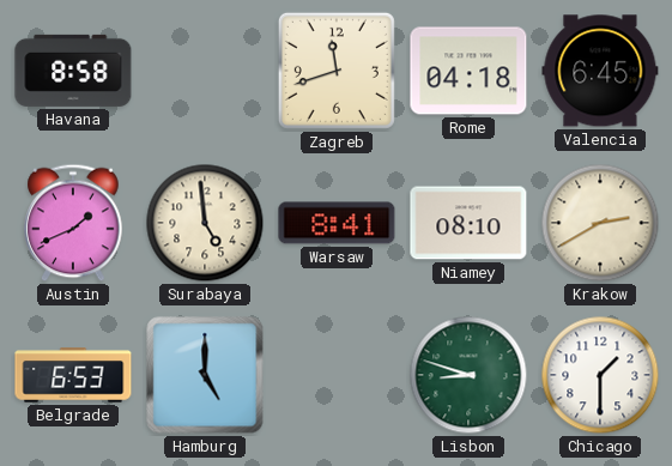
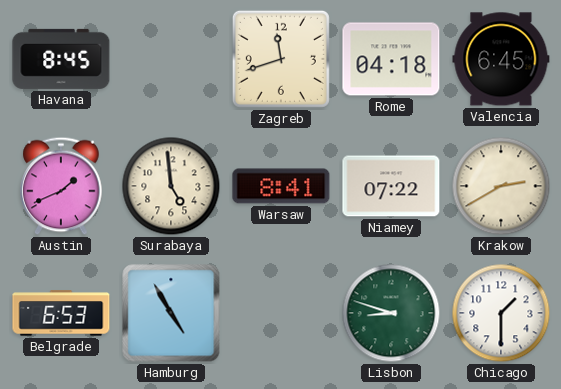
Havana: 8:58 -> 8:45 (61, 59)
Niamey: 08:10 -> 07:22 (391, 186)
Hamburg: 5:00 -> 4:55 (171, 313)
